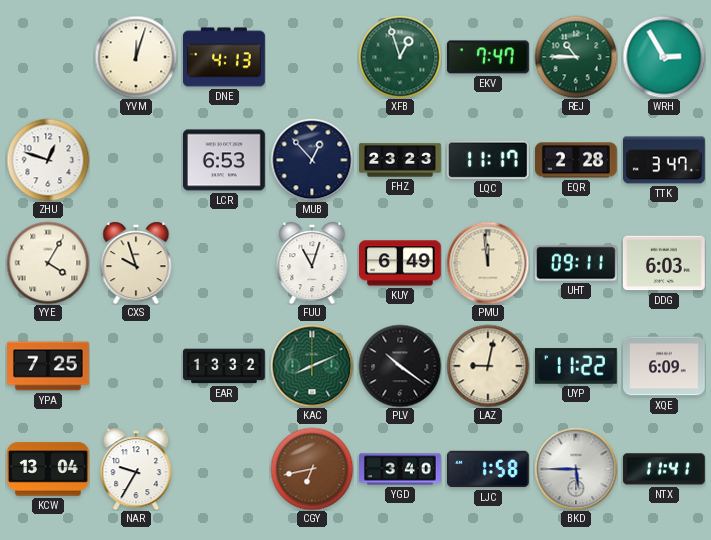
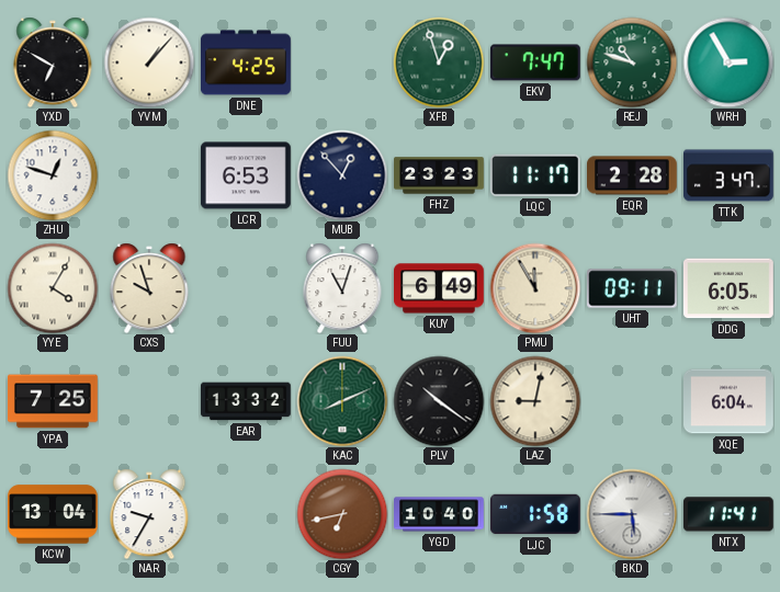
YXD: none -> 6:50 (53, 62)
YVM: 12:03 -> 1:07 (149, 62)
DNE: 4:13 -> 4:25 (247, 62)
REJ: 10:45 -> 10:48 (632, 62)
PMU: 11:59 -> 11:55 (535, 288)
DDG: 6:03 -> 6:05 (728, 288)
UYP: 11:22 -> none (576, 366)
XQE: 6:09 -> 6:04 (730, 401)
YGD: 3:40 -> 10:40 (440, 514)
